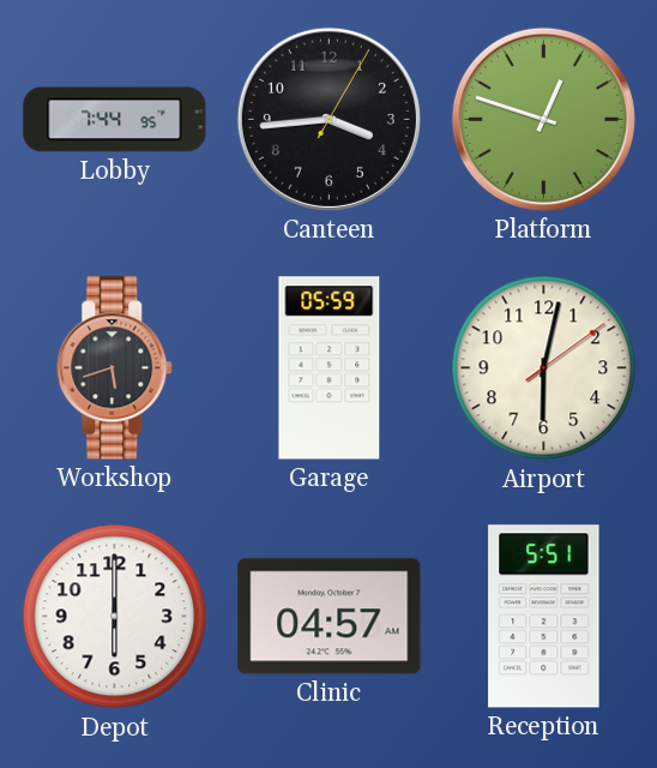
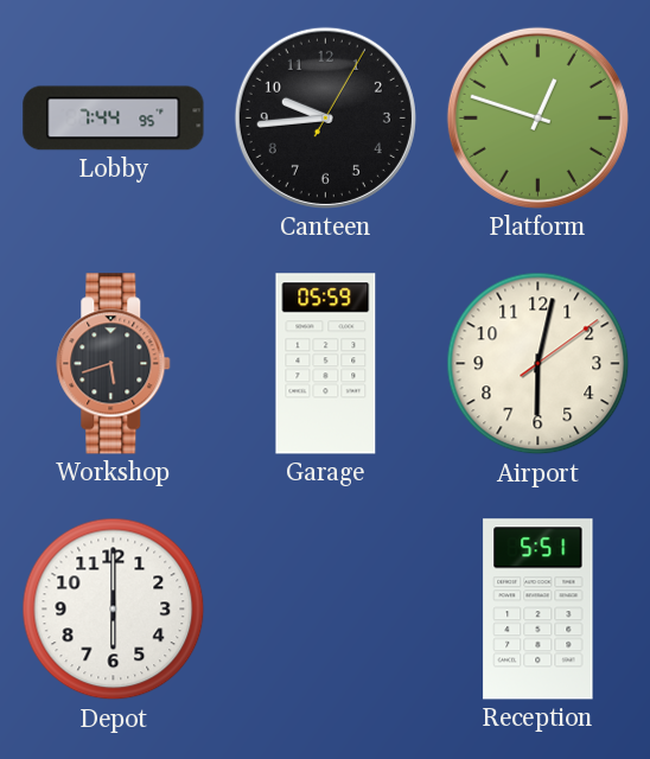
Canteen: 3:44 -> 9:44 (325, 117)
Clinic: 04:57 -> none (330, 617)
